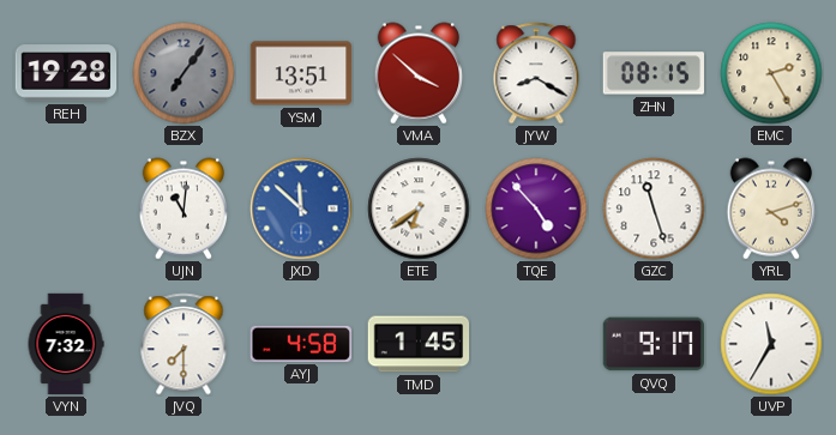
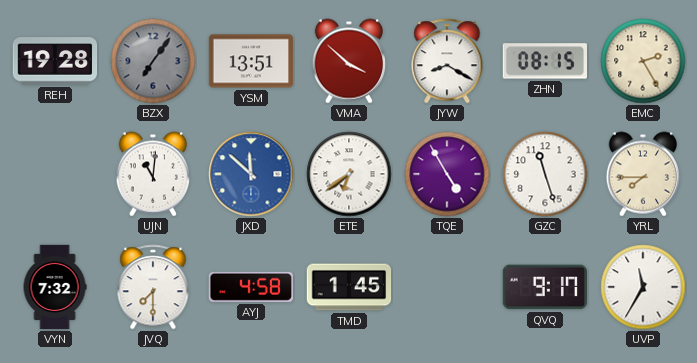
TQE: 4:53 -> 4:55 (447, 174)
YRL: 4:12 -> 7:45 (642, 174)
